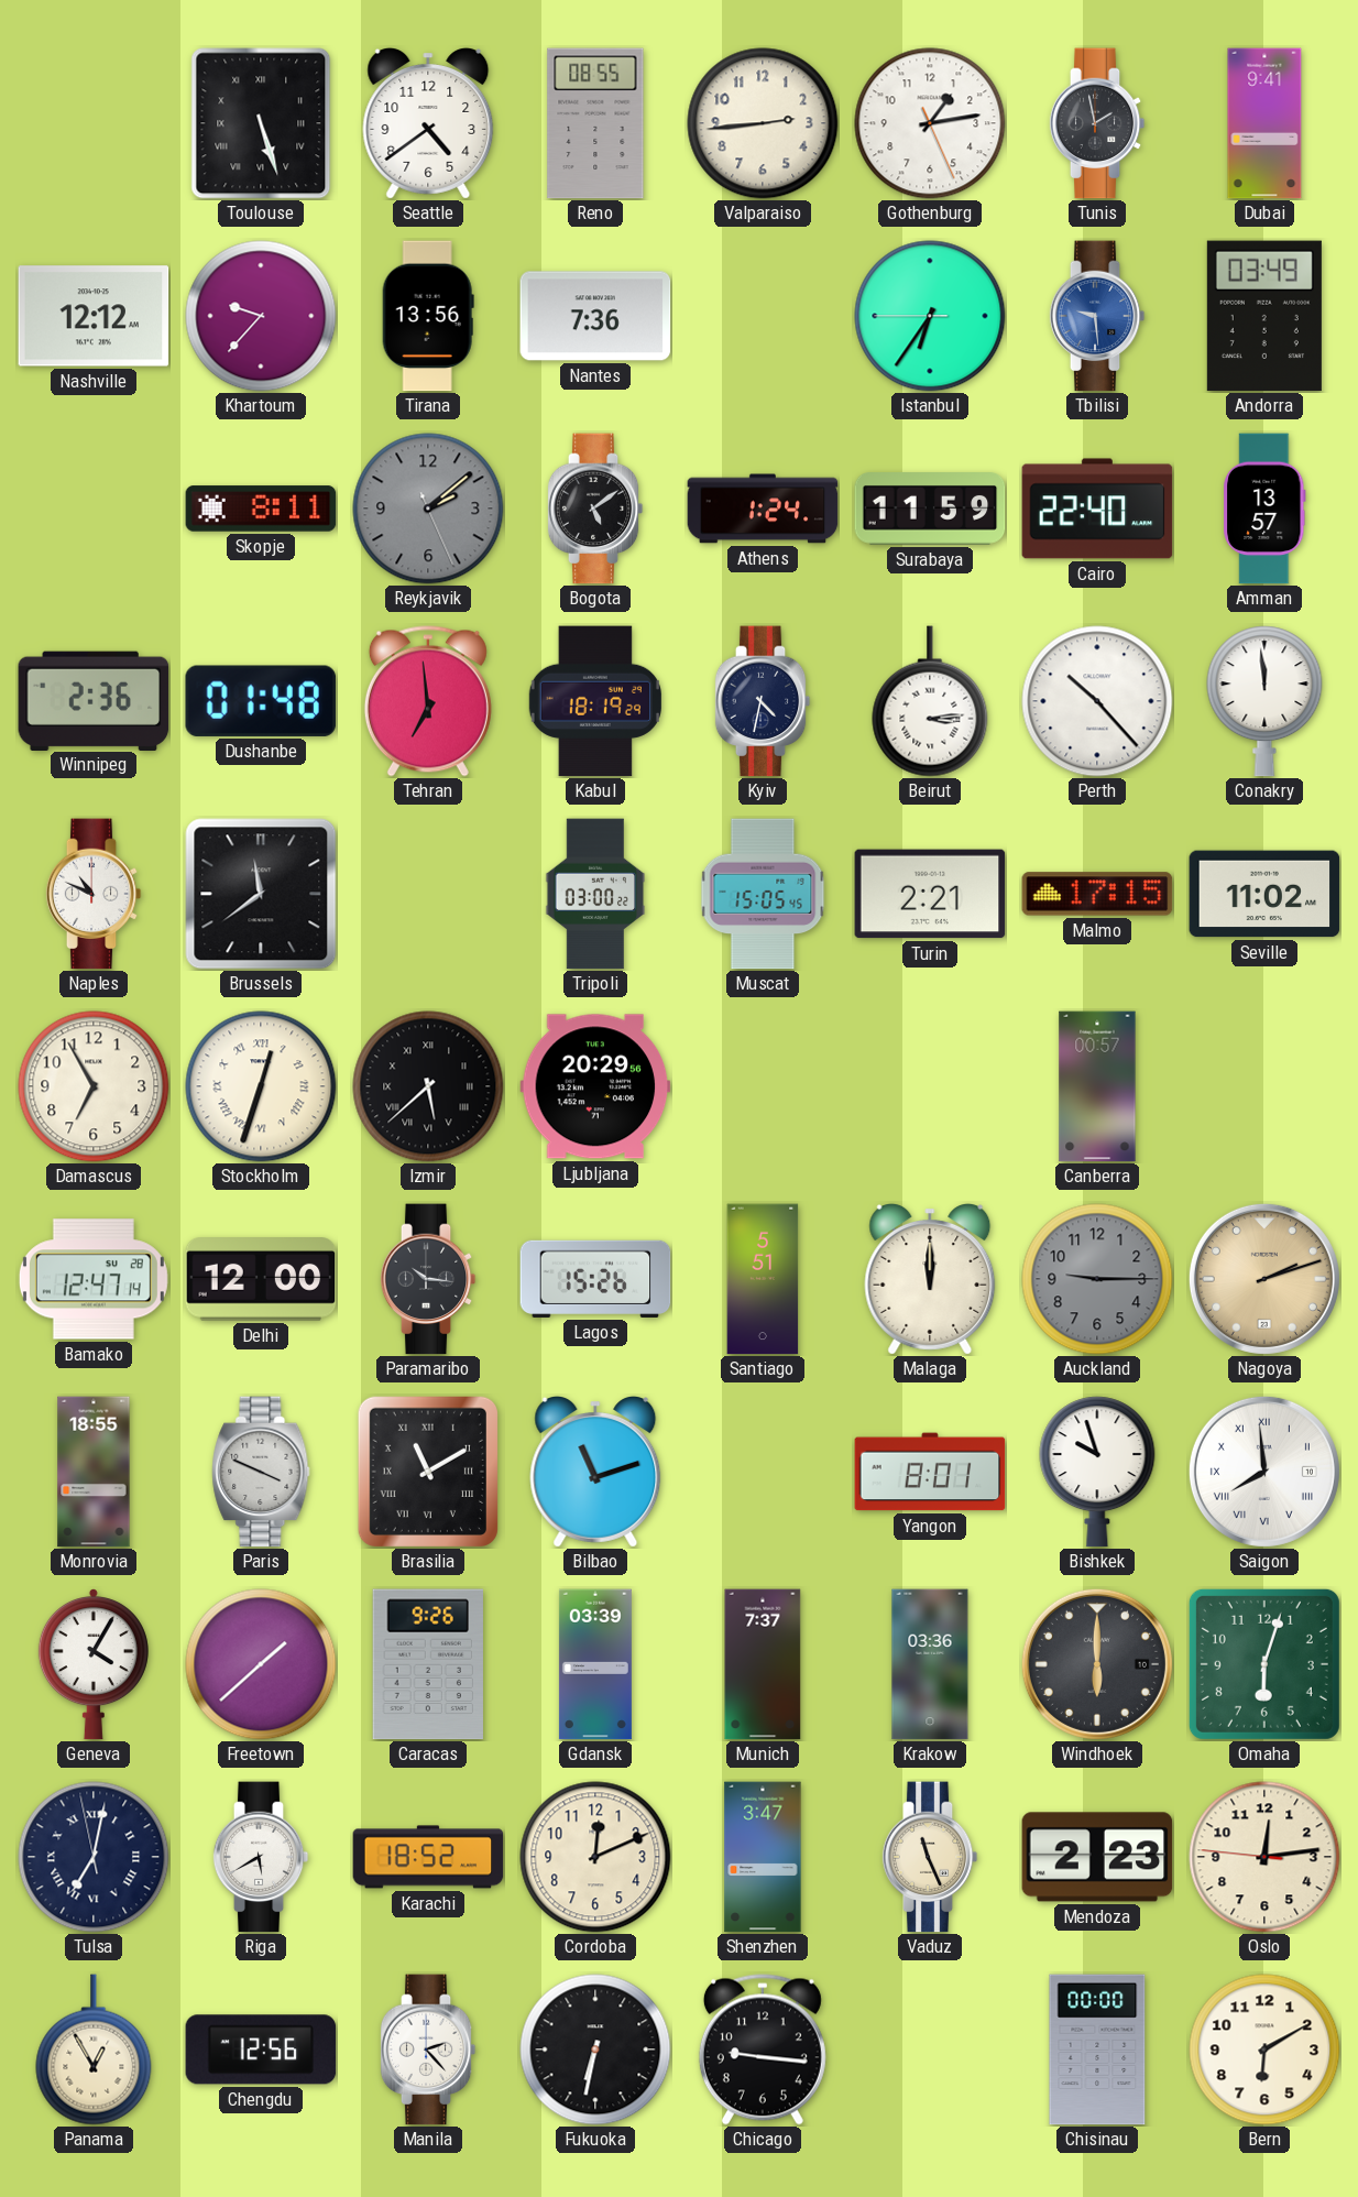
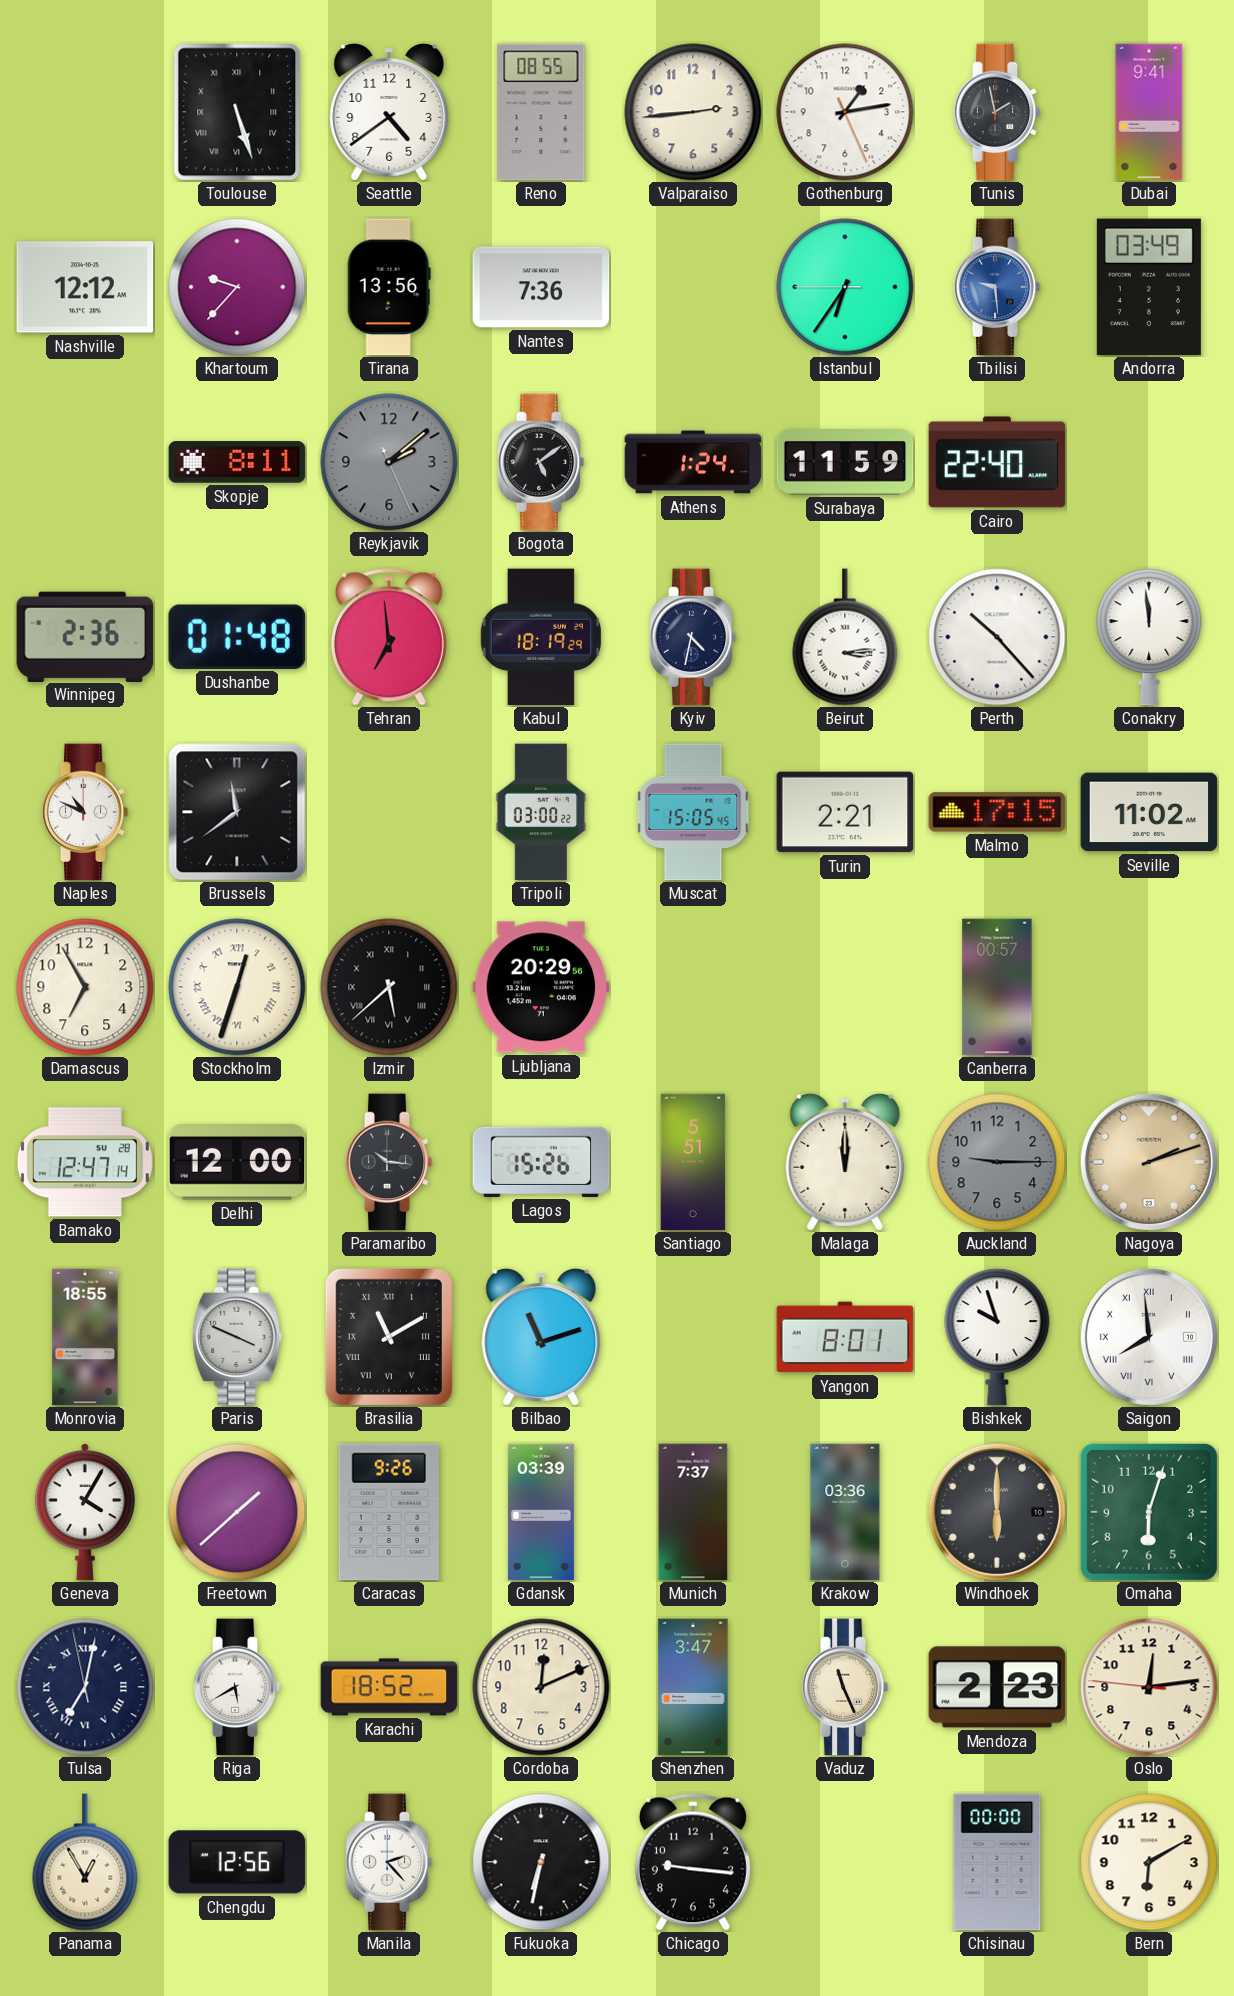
Amman: 13:57 -> none (1264, 509)
